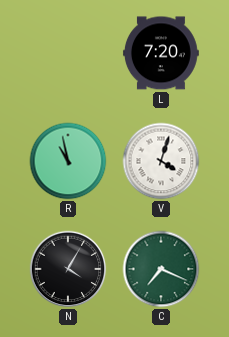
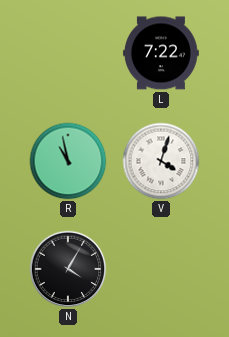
L: 7:20 -> 7:22 (161, 53)
C: 7:19 -> none (161, 269)
